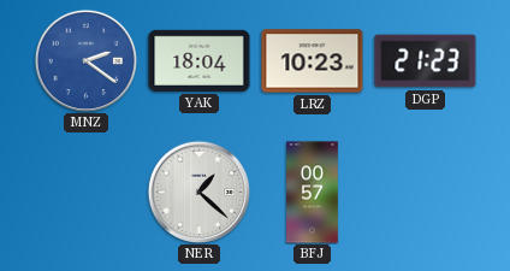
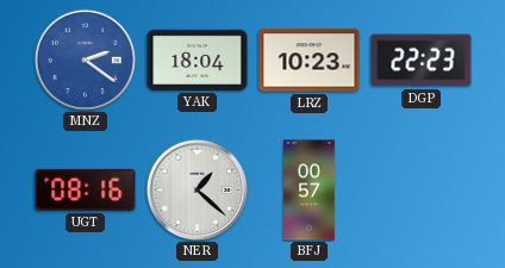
DGP: 21:23 -> 22:23 (422, 61)
UGT: none -> 08:16 (86, 189)
